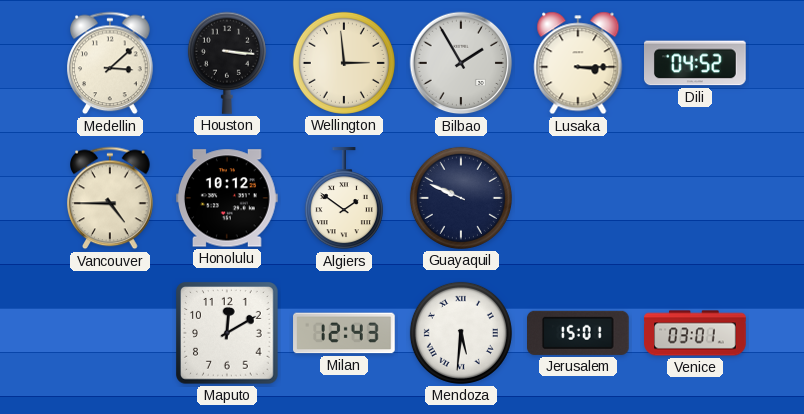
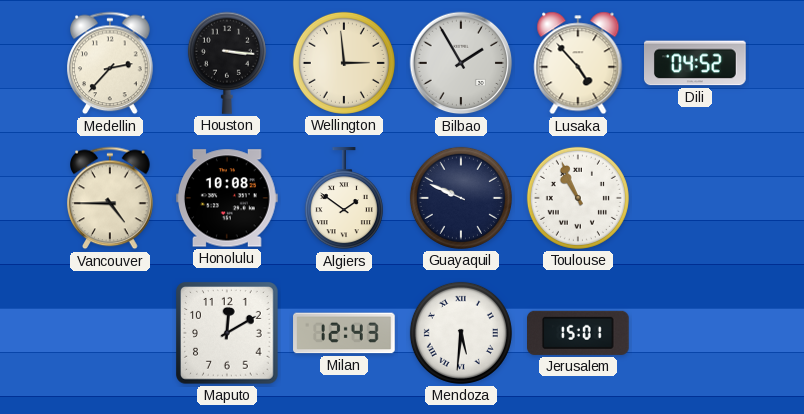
Medellin: 3:08 -> 2:37 (110, 63)
Lusaka: 3:15 -> 4:53 (578, 63)
Honolulu: 10:12 -> 10:08 (228, 198)
Toulouse: none -> 10:56 (578, 198)
Venice: 03:01 -> none (695, 333)
